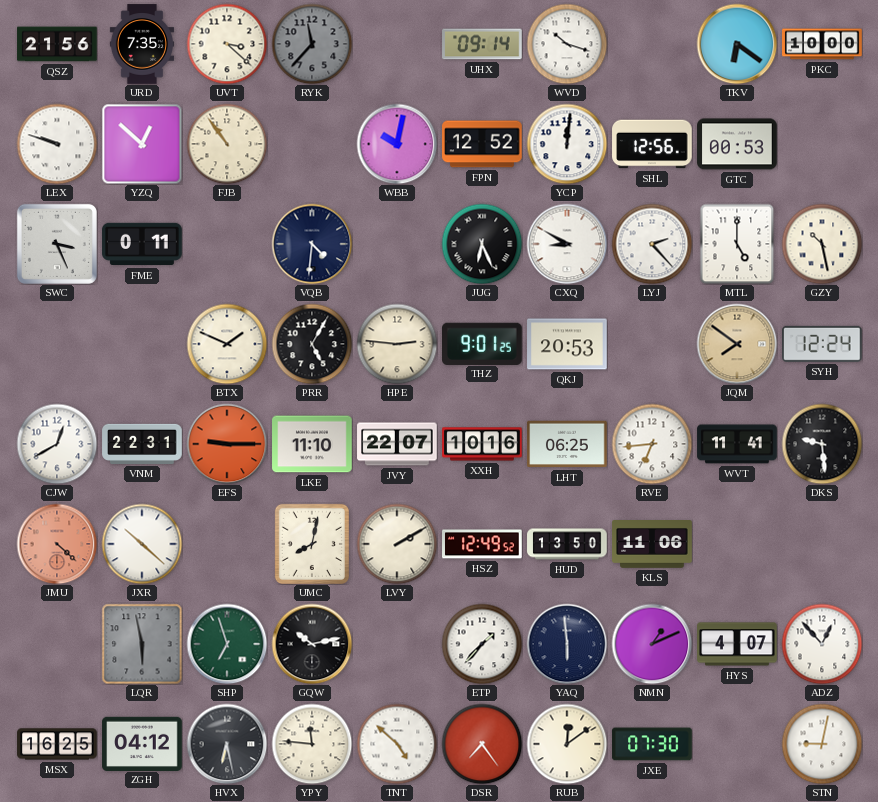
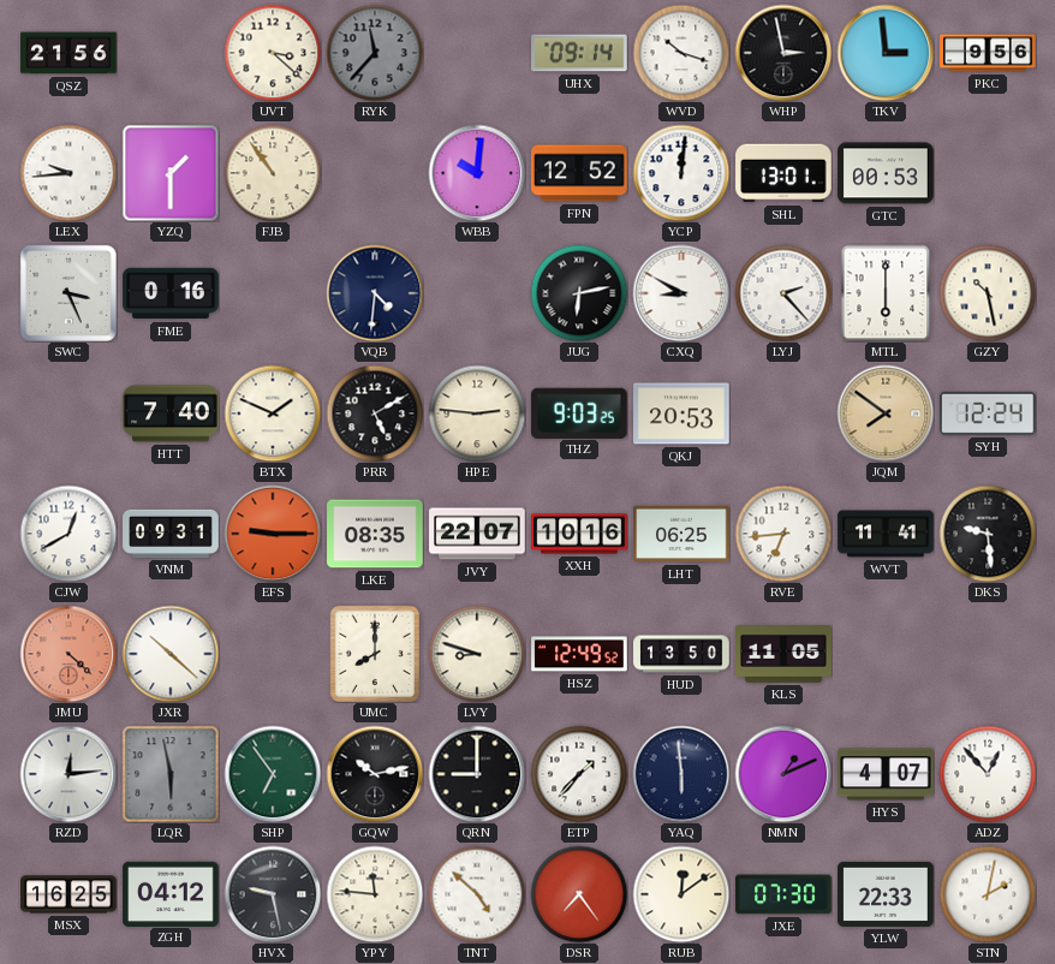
URD: 7:35 -> none (141, 44)
WHP: none -> 2:58 (783, 53)
TKV: 6:21 -> 2:59 (886, 53)
PKC: 10:00 -> 9:56 (988, 53)
LEX: 9:48 -> 9:44 (68, 173)
YZQ: 12:52 -> 1:30 (171, 173)
WBB: 10:02 -> 10:01 (477, 173)
SHL: 12:56 -> 13:01 (783, 173)
FME: 0:11 -> 0:16 (171, 293)
JUG: 6:26 -> 6:13 (579, 293)
MTL: 5:00 -> 6:00 (886, 293)
HTT: none -> 7:40 (171, 413)
PRR: 5:05 -> 5:10 (375, 413)
THZ: 9:01 -> 9:03 (580, 412)
VNM: 22:31 -> 09:31 (171, 534)
LKE: 11:10 -> 08:35 (375, 534)
UMC: 8:02 -> 8:00 (375, 654)
LVY: 2:10 -> 8:48 (477, 654)
KLS: 11:06 -> 11:05 (783, 655)
RZD: none -> 12:14 (68, 774)
SHP: 6:57 -> 6:54 (273, 774)
QRN: none -> 9:00 (477, 774)
HVX: 6:28 -> 9:28 (273, 894)
YLW: none -> 22:33 (886, 894)
STN: 9:02 -> 2:02 (988, 894)
